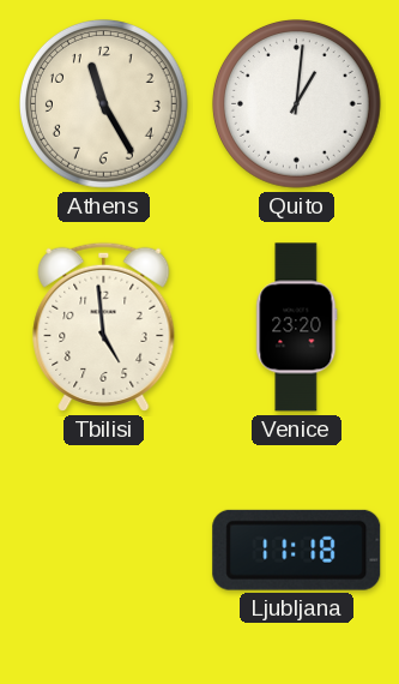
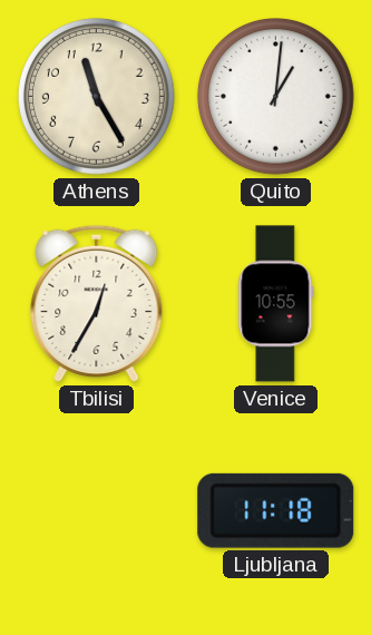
Tbilisi: 4:59 -> 12:35 (97, 303)
Venice: 23:20 -> 10:55 (276, 304)
